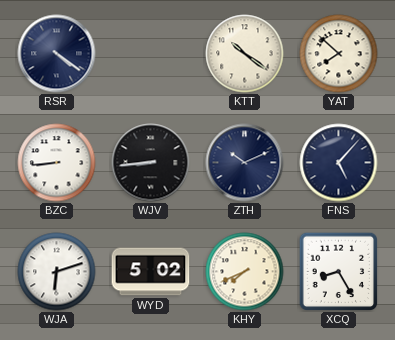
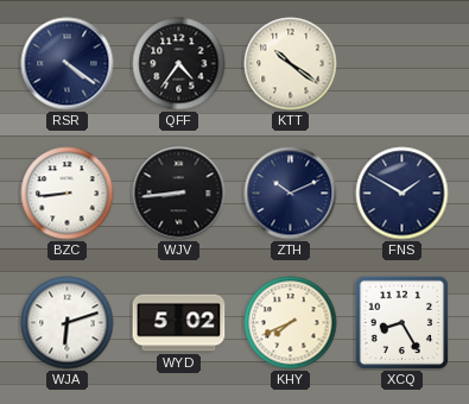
QFF: none -> 4:36 (179, 64)
YAT: 7:52 -> none (339, 54)
FNS: 5:07 -> 1:50 (403, 194)
